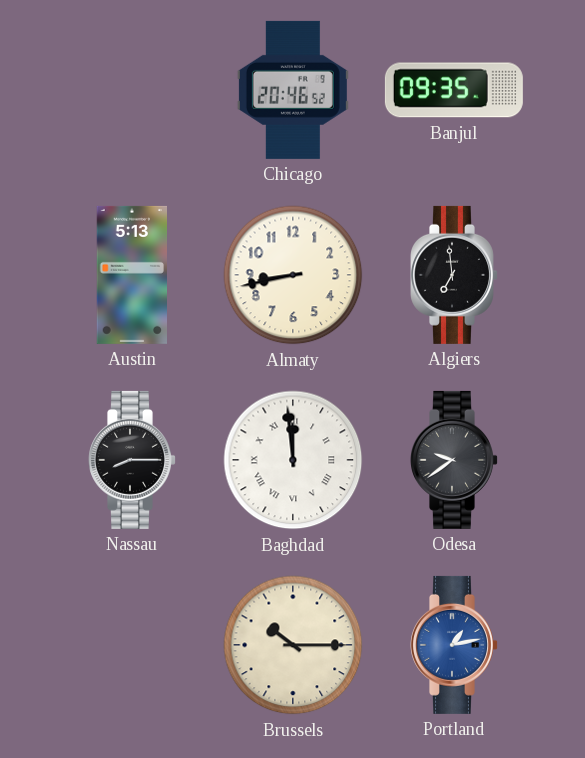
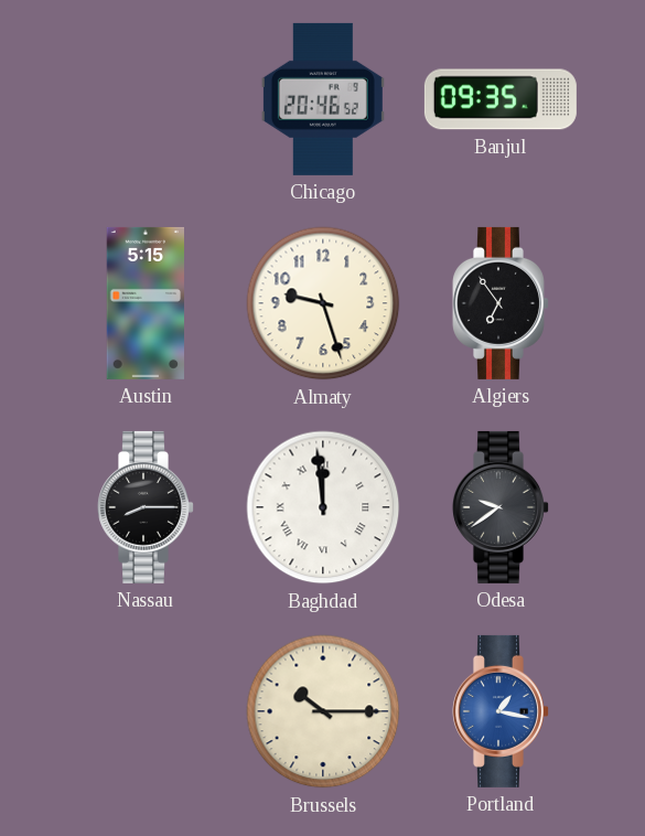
Austin: 5:13 -> 5:15 (146, 303)
Almaty: 8:43 -> 9:27 (323, 303)
Algiers: 6:59 -> 6:54 (502, 303)
Portland: 1:13 -> 1:17 (502, 711)
